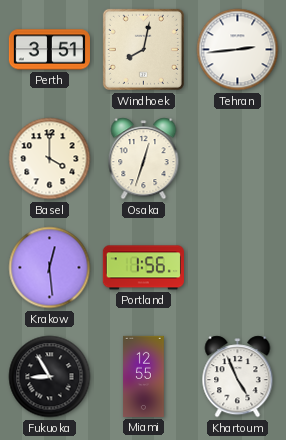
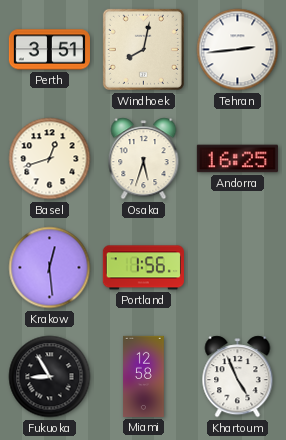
Basel: 4:00 -> 12:42 (50, 159)
Osaka: 12:33 -> 5:33 (144, 159)
Andorra: none -> 16:25 (237, 159)
Miami: 12:55 -> 12:58 (144, 376)
